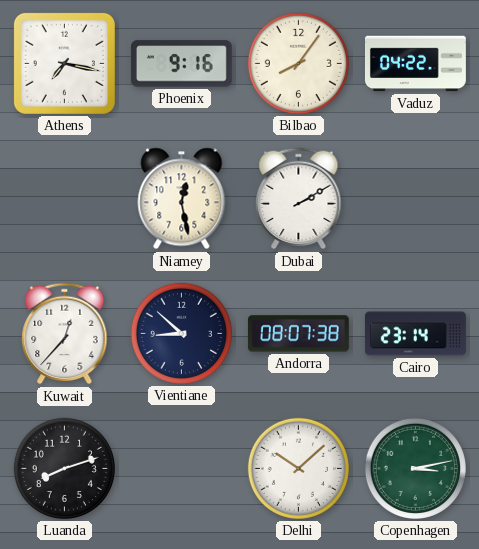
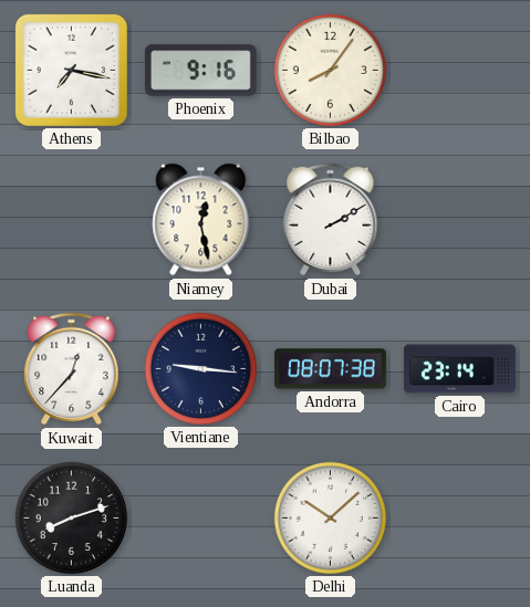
Vaduz: 04:22 -> none (415, 64)
Vientiane: 8:52 -> 9:16 (200, 368)
Copenhagen: 3:13 -> none (415, 468)
